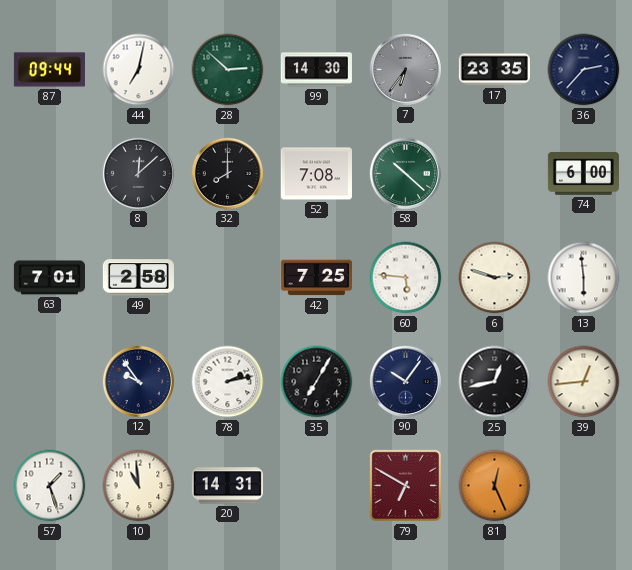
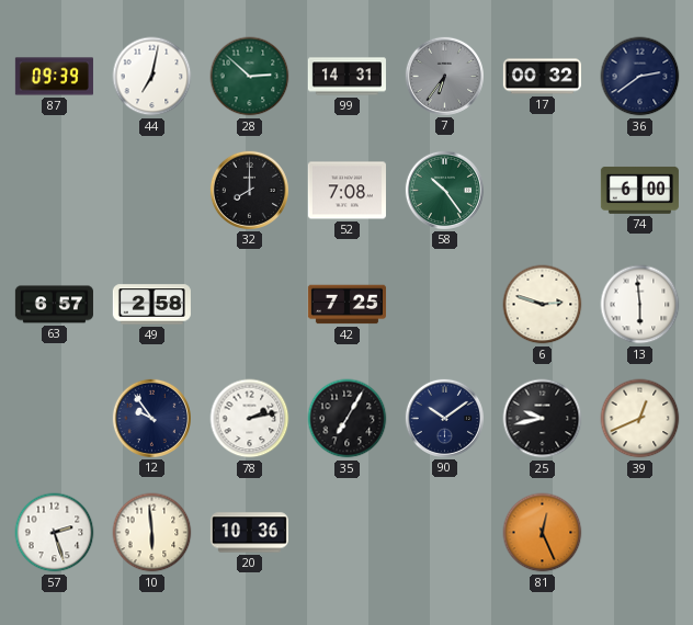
87: 09:44 -> 09:39 (54, 77)
99: 14:30 -> 14:31 (346, 77)
17: 23:35 -> 00:32 (542, 77)
36: 2:37 -> 2:39 (640, 77)
8: 12:08 -> none (138, 173)
58: 10:22 -> 10:24 (444, 190)
63: 7:01 -> 6:57 (54, 305)
60: 5:46 -> none (406, 278)
90: 10:06 -> 10:09 (444, 418)
25: 12:43 -> 9:43 (543, 419)
39: 12:44 -> 12:41 (640, 419)
57: 1:27 -> 2:27 (55, 533)
10: 10:59 -> 5:59 (152, 533)
20: 14:31 -> 10:36 (249, 533)
79: 6:50 -> none (406, 486)
